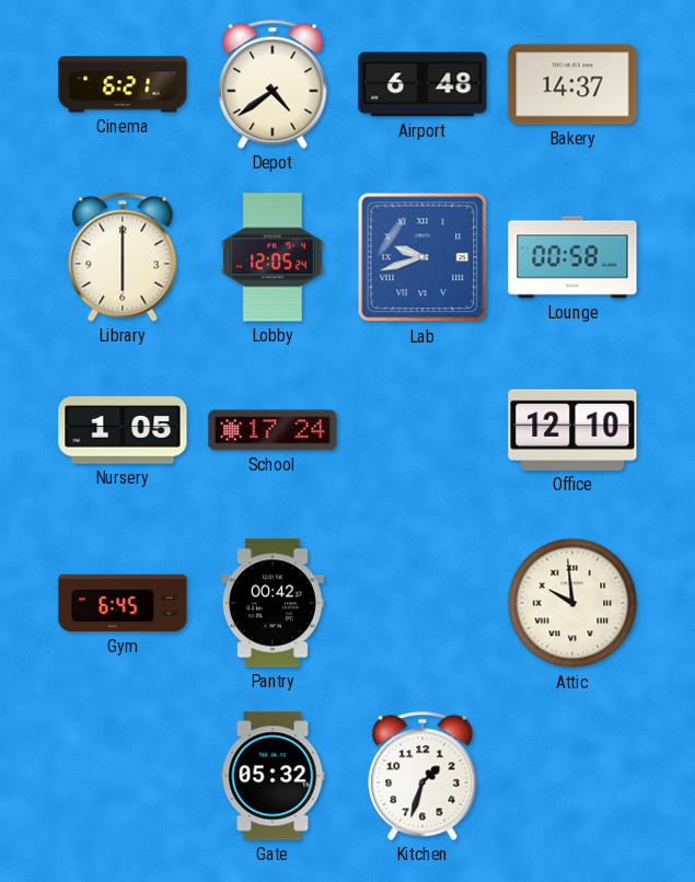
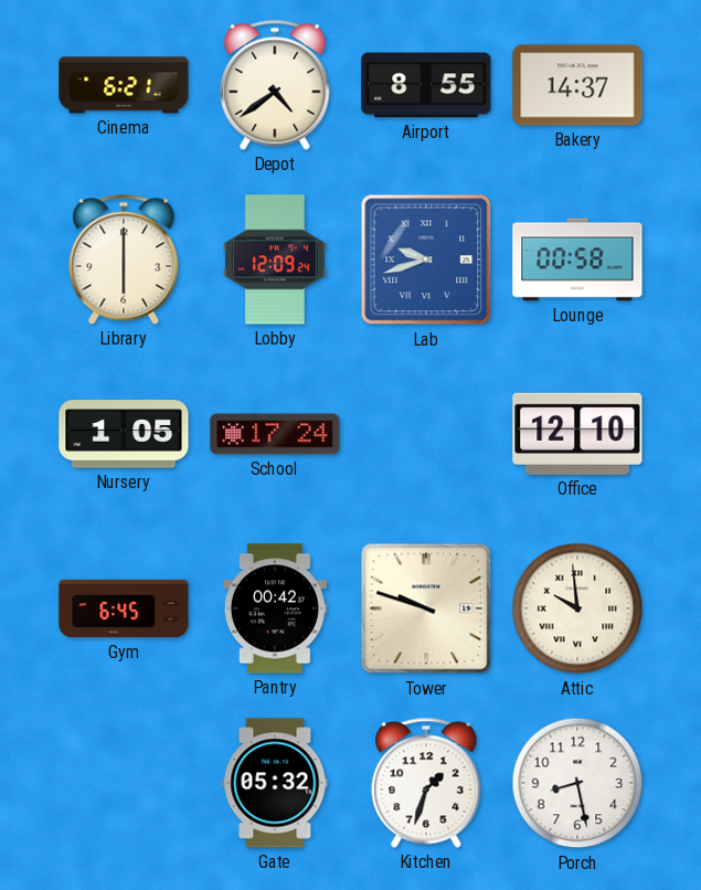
Airport: 6:48 -> 8:55 (426, 85)
Lobby: 12:05 -> 12:09 (275, 259)
Tower: none -> 9:48 (426, 608)
Porch: none -> 8:28 (577, 783)
